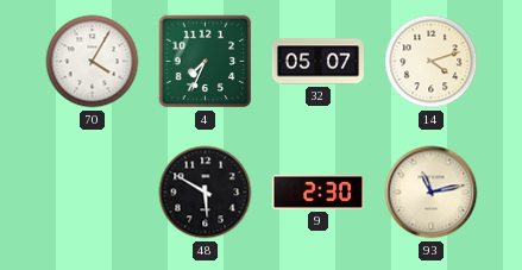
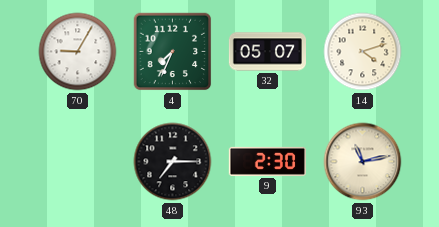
70: 4:05 -> 9:05 (78, 52)
48: 5:50 -> 7:15 (173, 162)
